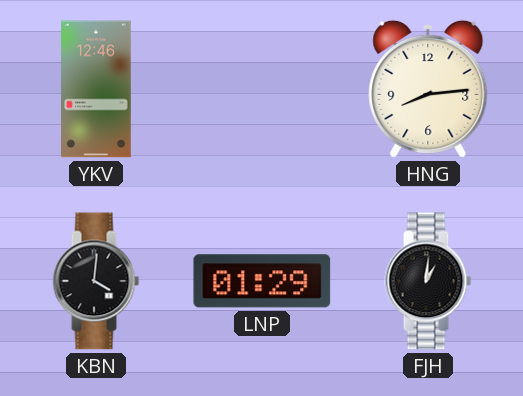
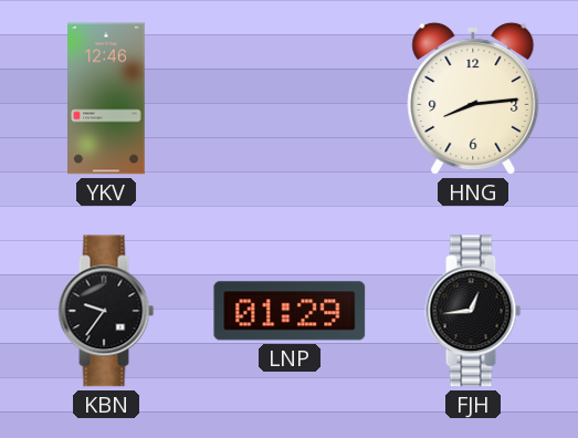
KBN: 4:01 -> 9:36 (106, 311)
FJH: 1:01 -> 12:44 (473, 311)
